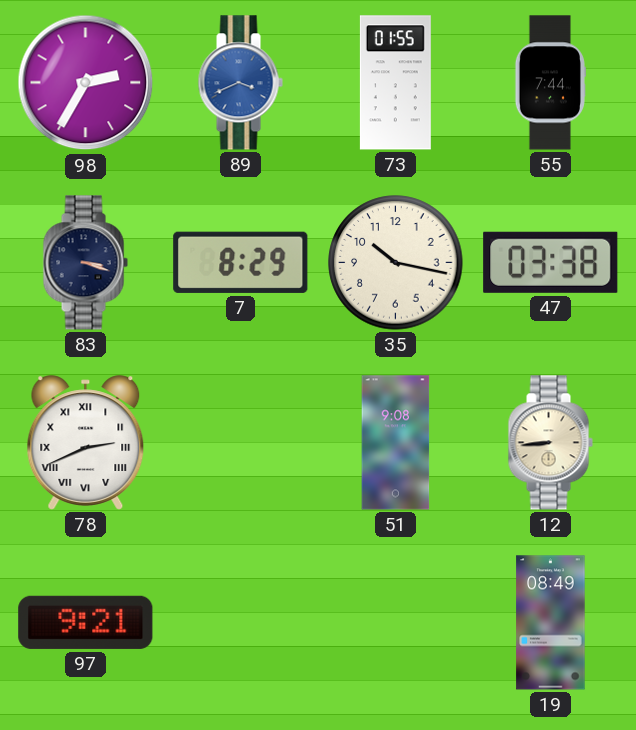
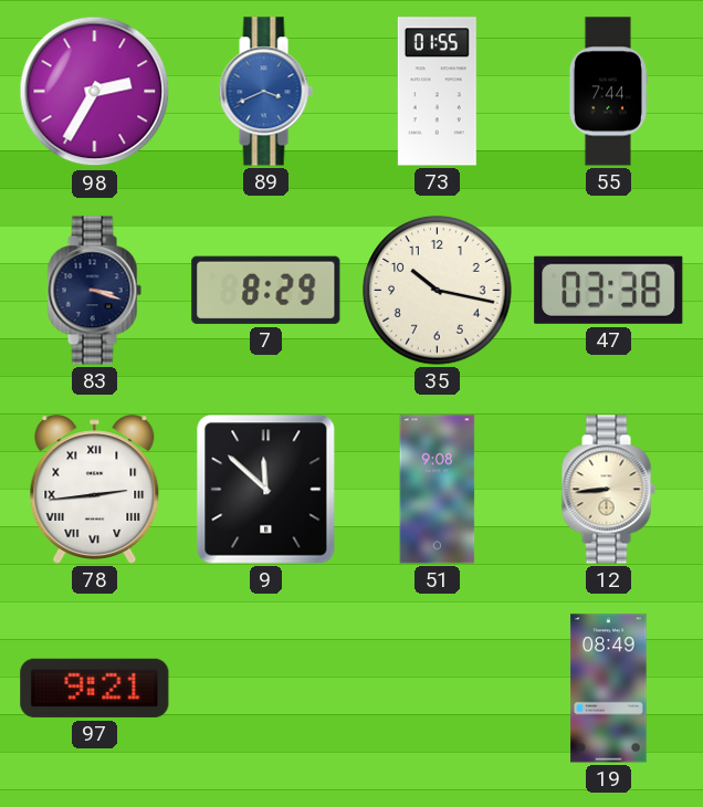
78: 2:41 -> 2:44 (95, 490)
9: none -> 11:52 (266, 490)
